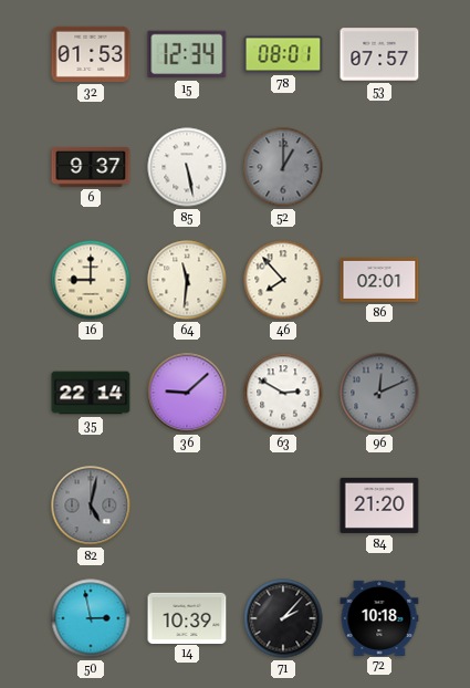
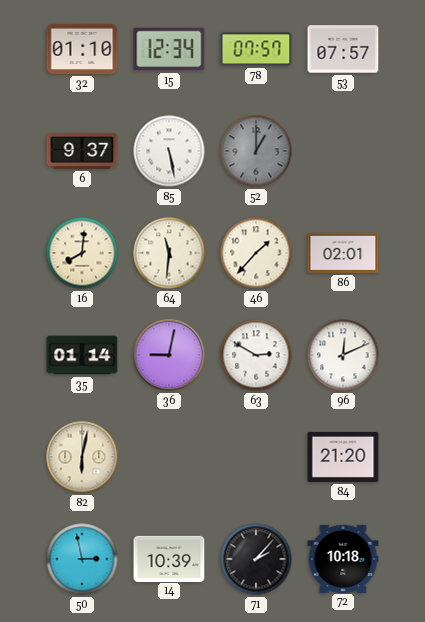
32: 01:53 -> 01:10 (82, 49)
78: 08:01 -> 07:57 (256, 49)
16: 9:00 -> 8:01 (82, 253)
46: 7:53 -> 1:37 (256, 253)
35: 22:14 -> 01:14 (82, 355)
36: 9:08 -> 9:02 (169, 355)
96 dial: grey -> white (343, 355)
82: 5:02 -> 6:02 (82, 457)
82 dial: grey -> cream (82, 457)
